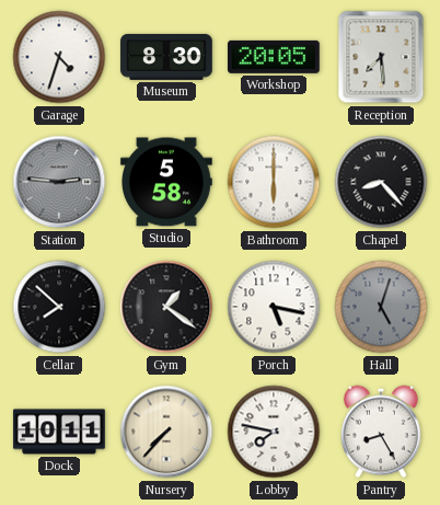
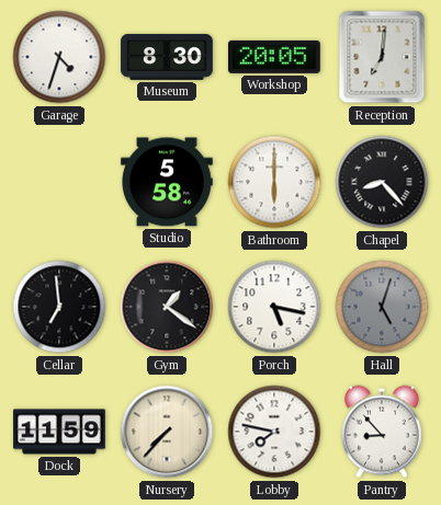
Reception: 7:29 -> 7:01 (382, 57)
Station: 2:46 -> none (59, 182)
Cellar: 7:52 -> 6:59 (59, 307)
Dock: 10:11 -> 11:59 (59, 432)
Pantry: 8:25 -> 8:53 (383, 432)
